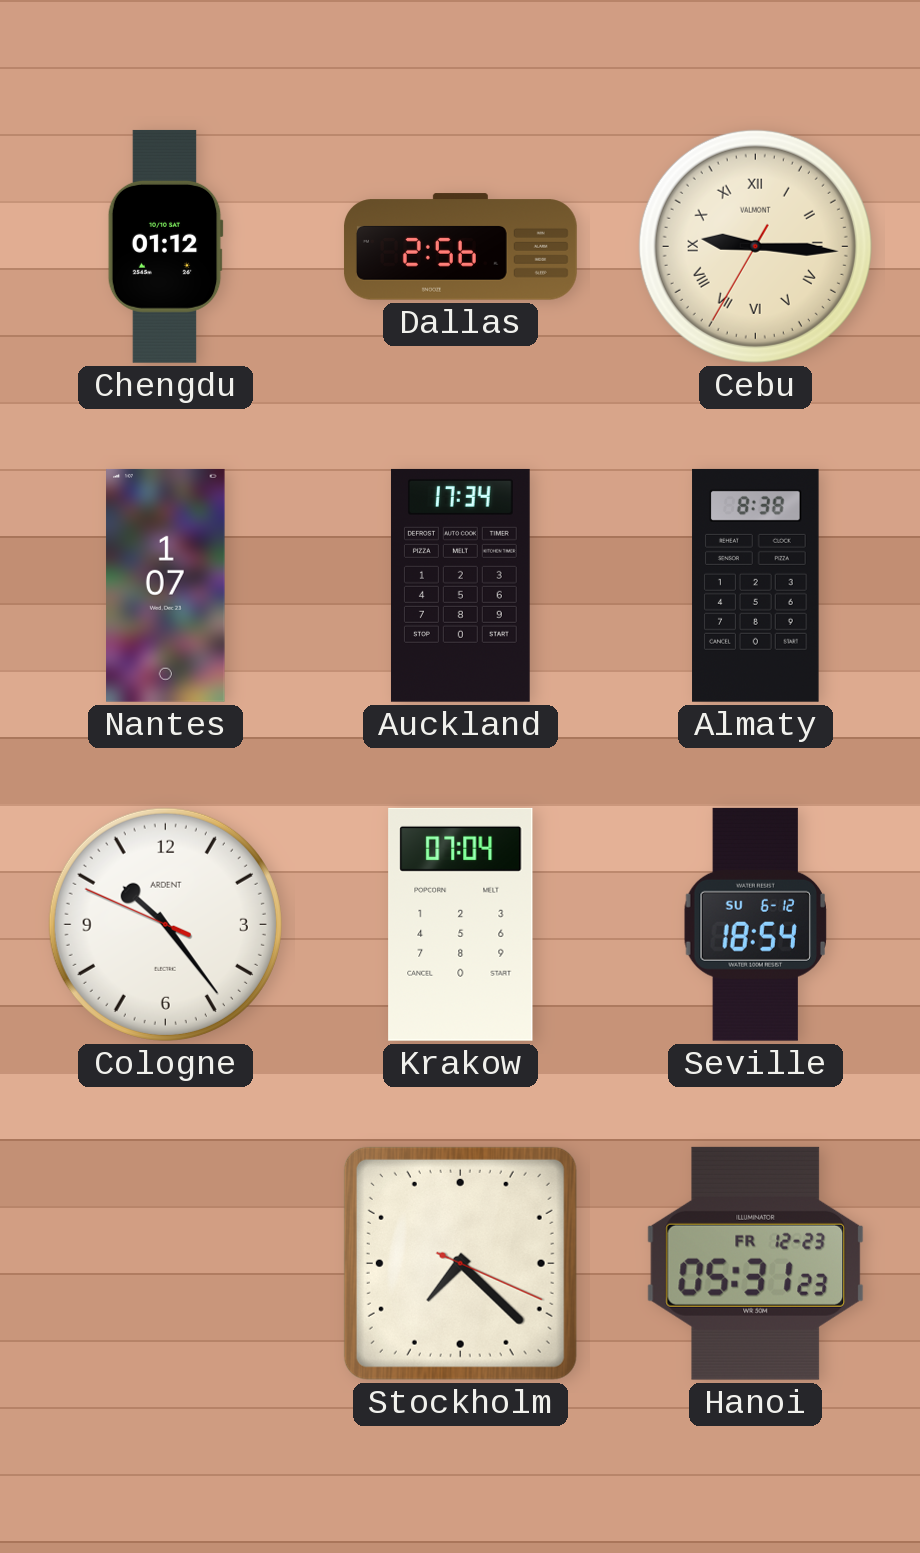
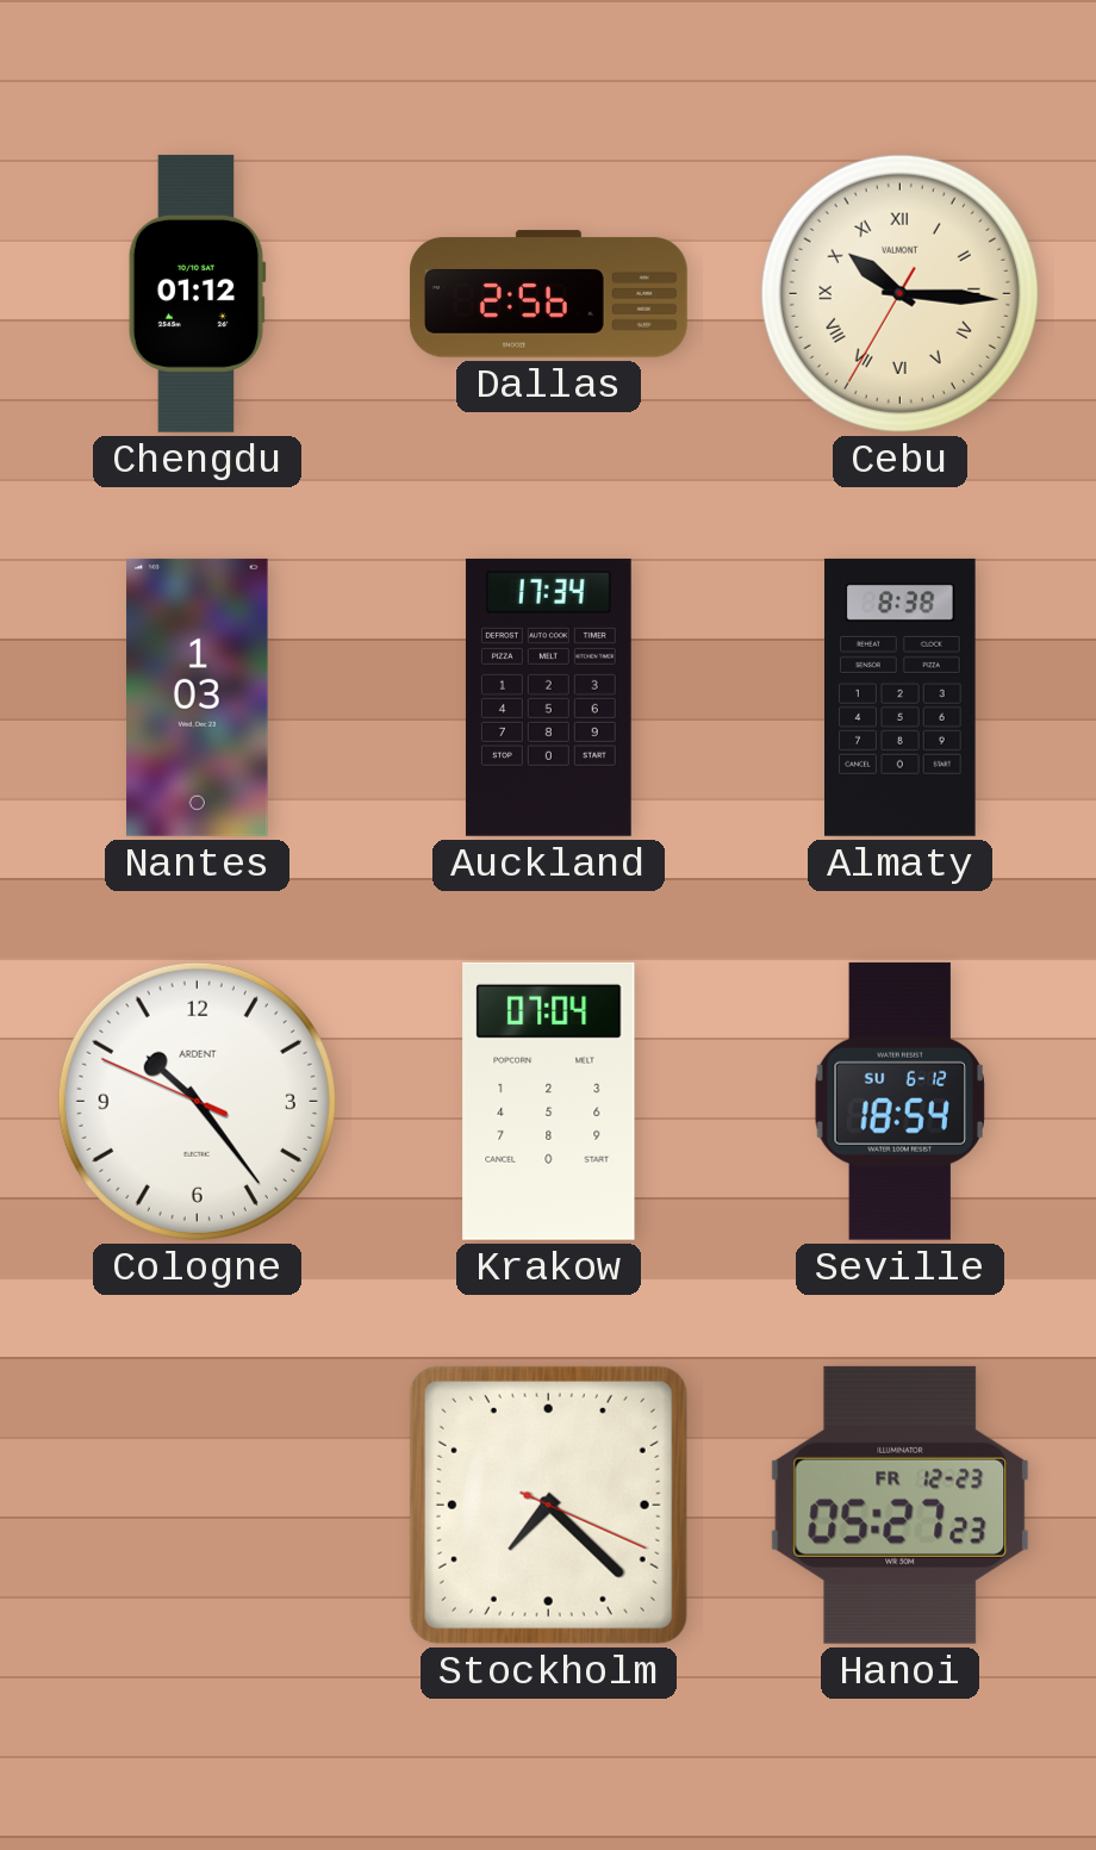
Cebu: 9:15 -> 10:15 (899, 293)
Nantes: 1:07 -> 1:03 (198, 697)
Hanoi: 05:31 -> 05:27 (901, 1505)
